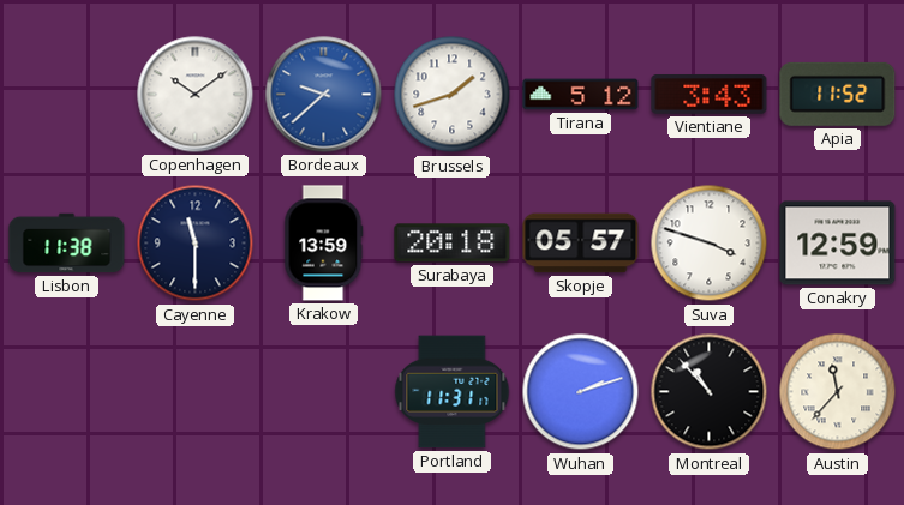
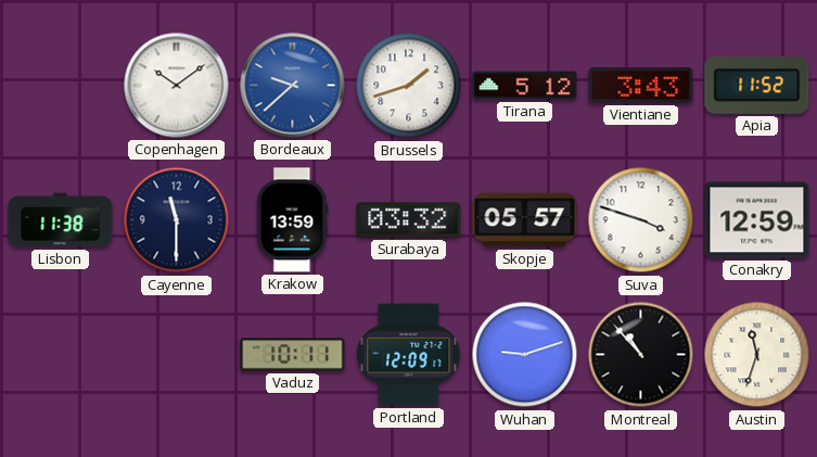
Surabaya: 20:18 -> 03:32 (409, 220)
Vaduz: none -> 10:11 (293, 355)
Portland: 11:31 -> 12:09 (409, 355)
Wuhan: 2:12 -> 9:12 (525, 355)
Austin: 11:37 -> 11:33 (757, 355)
